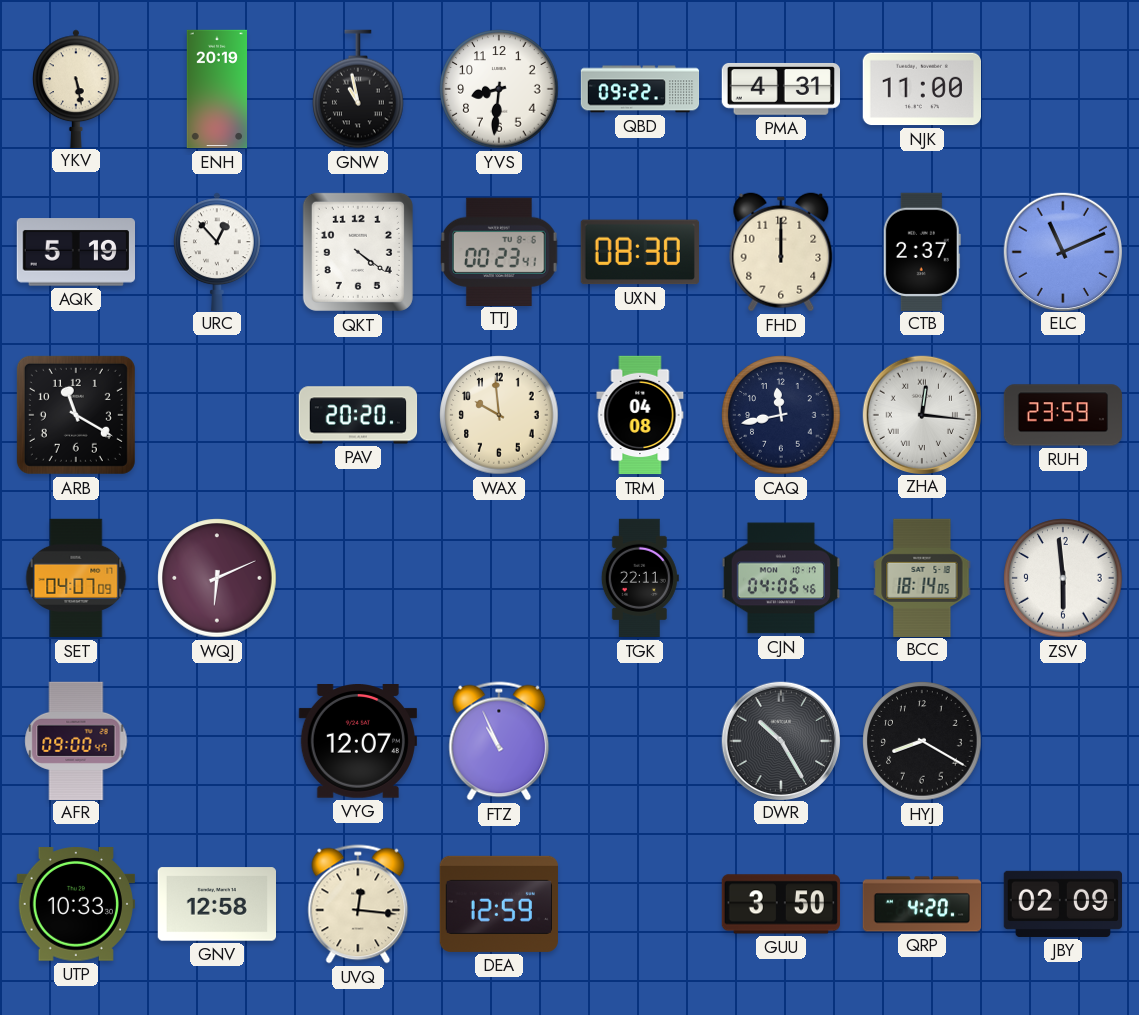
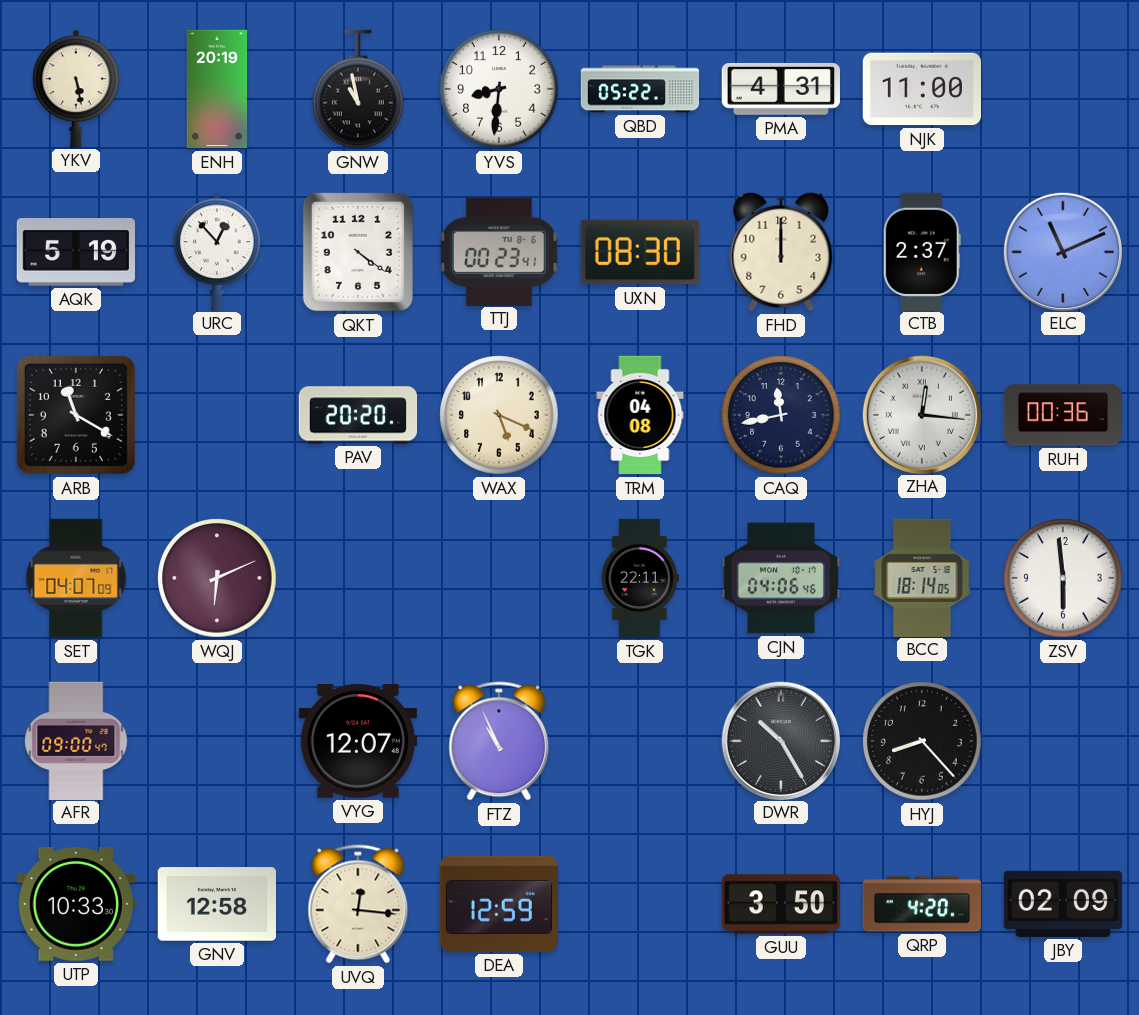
QBD: 09:22 -> 05:22 (640, 89)
WAX: 9:59 -> 5:19 (499, 415)
RUH: 23:59 -> 00:36 (1063, 415)
HYJ: 8:20 -> 8:23 (922, 741)
